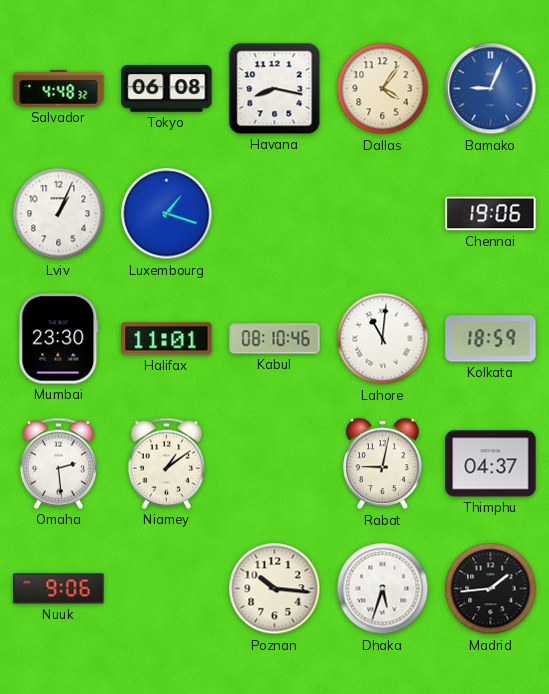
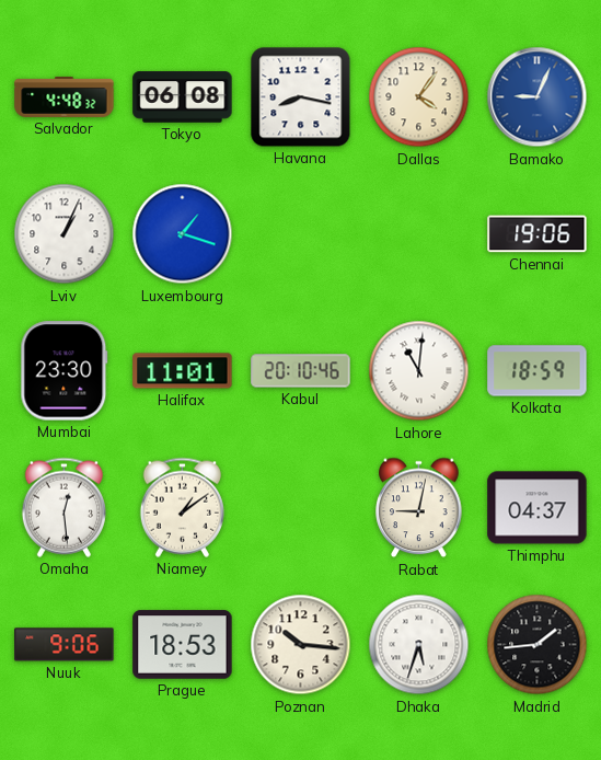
Kabul: 08:10 -> 20:10 (301, 371)
Omaha: 2:29 -> 12:29 (63, 507)
Prague: none -> 18:53 (183, 645)
